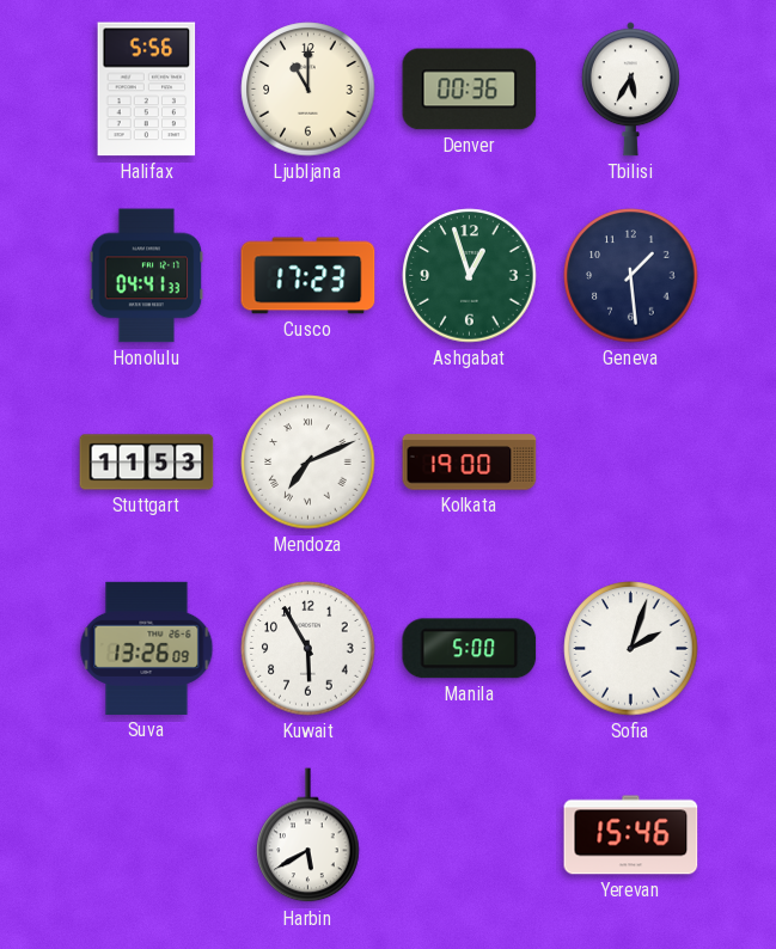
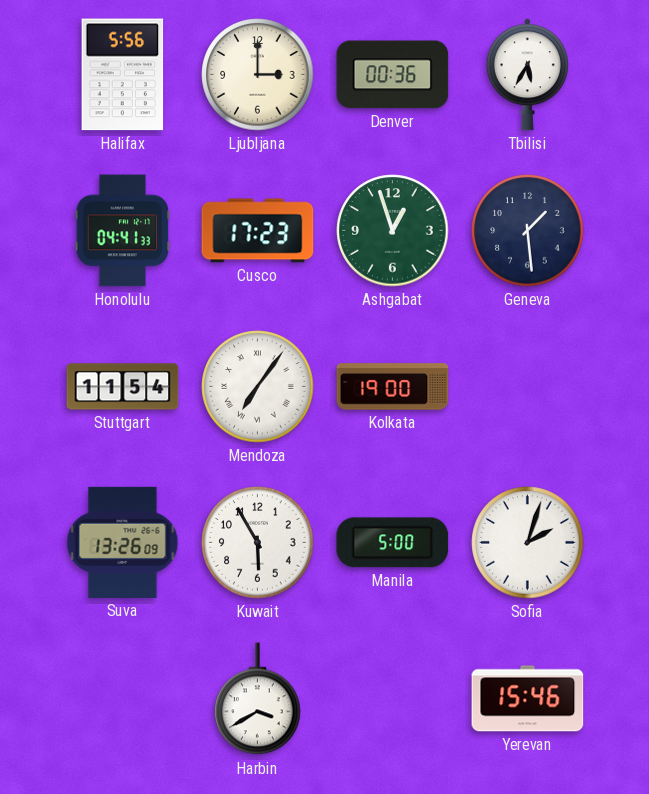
Ljubljana: 11:00 -> 3:00 (258, 75)
Stuttgart: 11:53 -> 11:54 (123, 387)
Mendoza: 7:11 -> 7:06 (258, 387)
Harbin: 5:40 -> 3:40 (258, 699)
